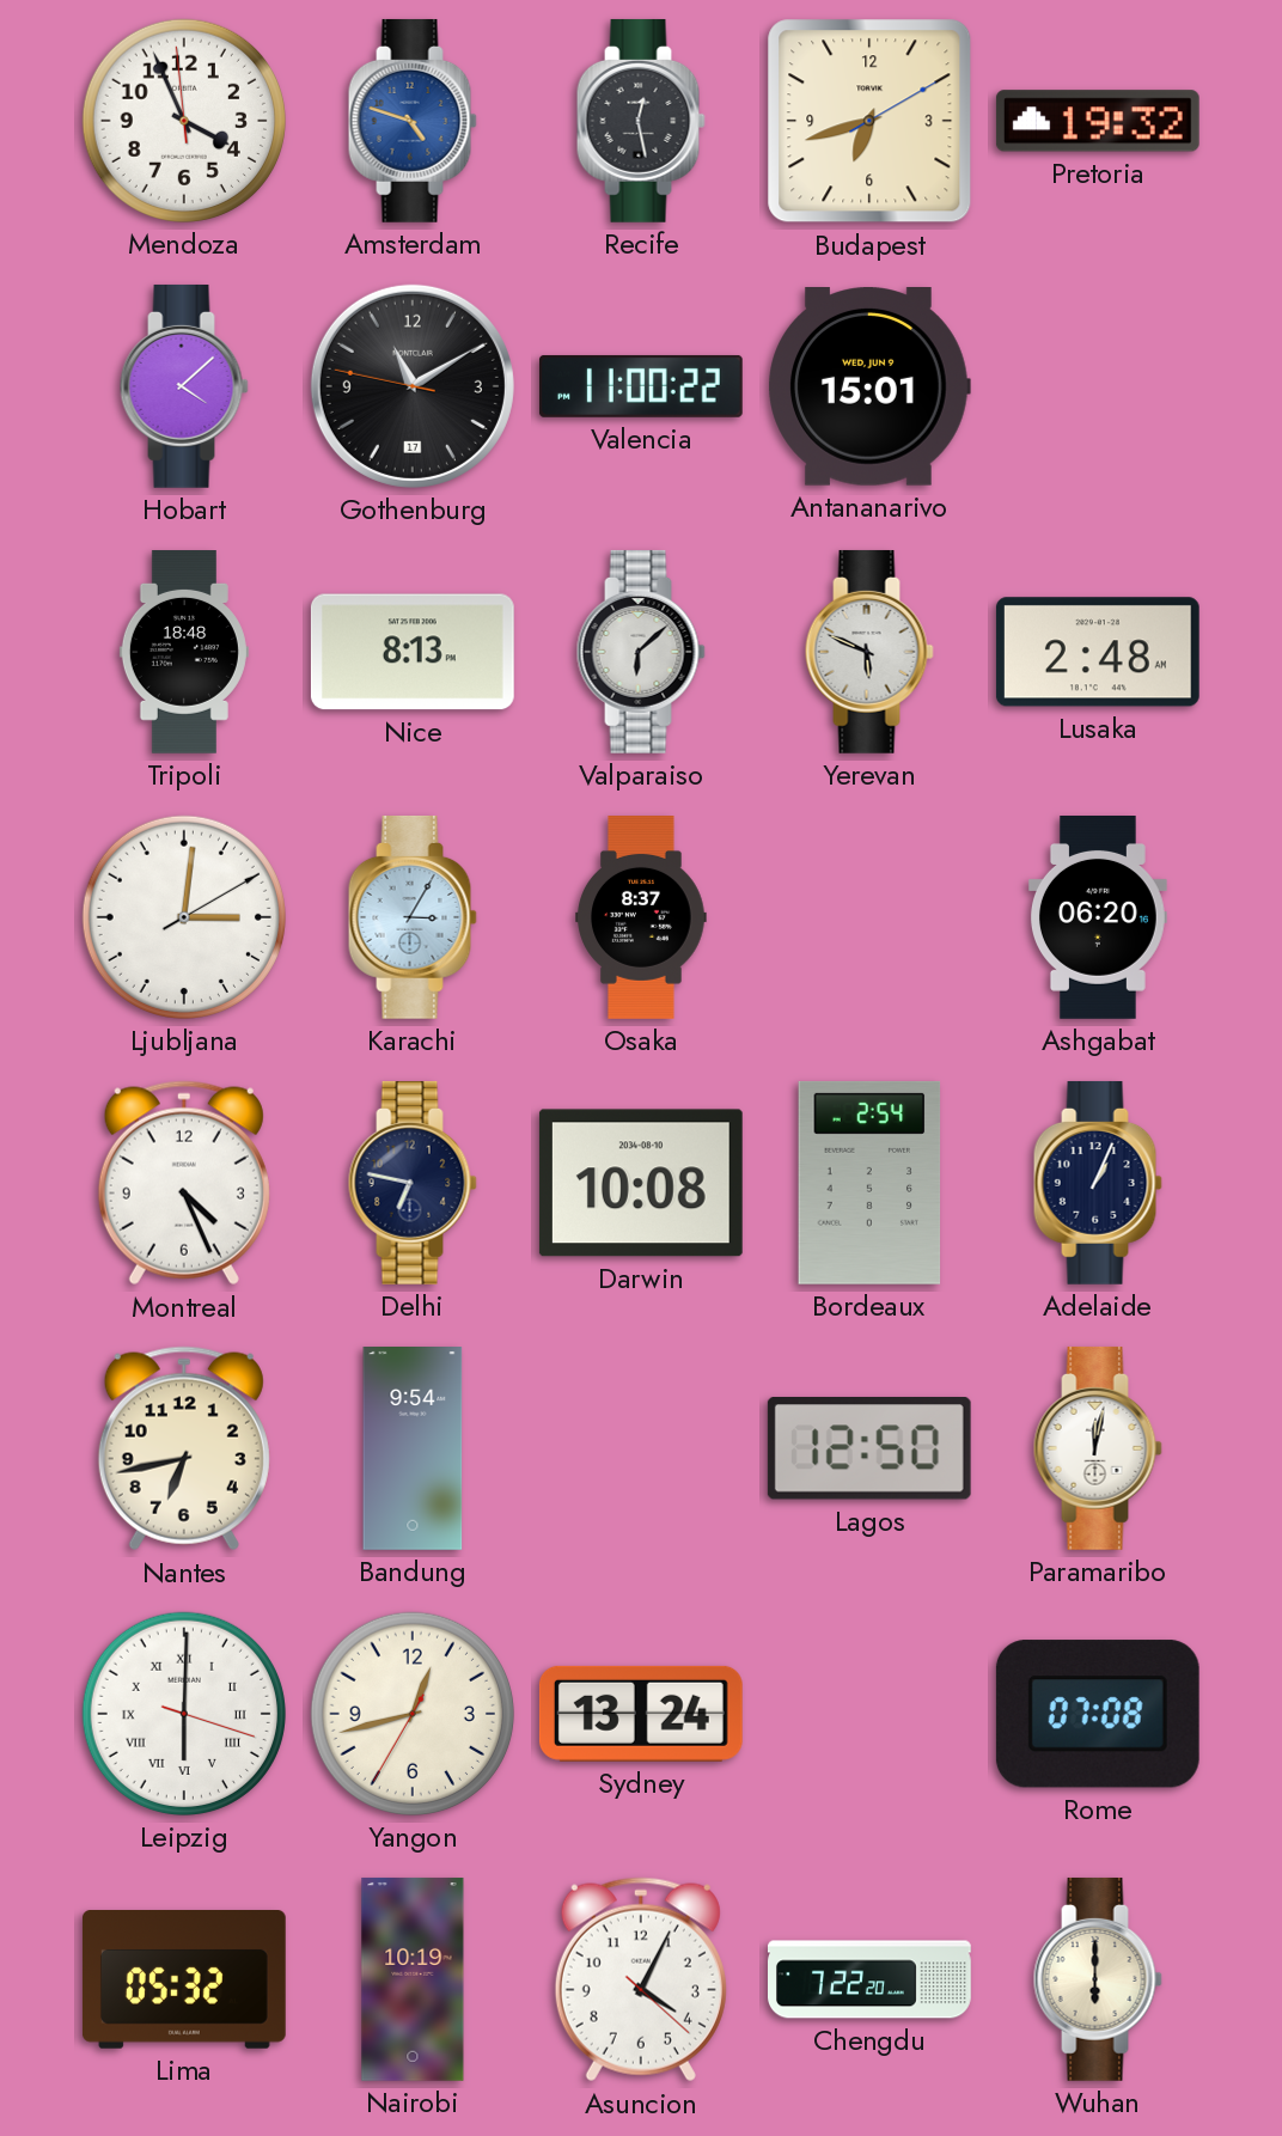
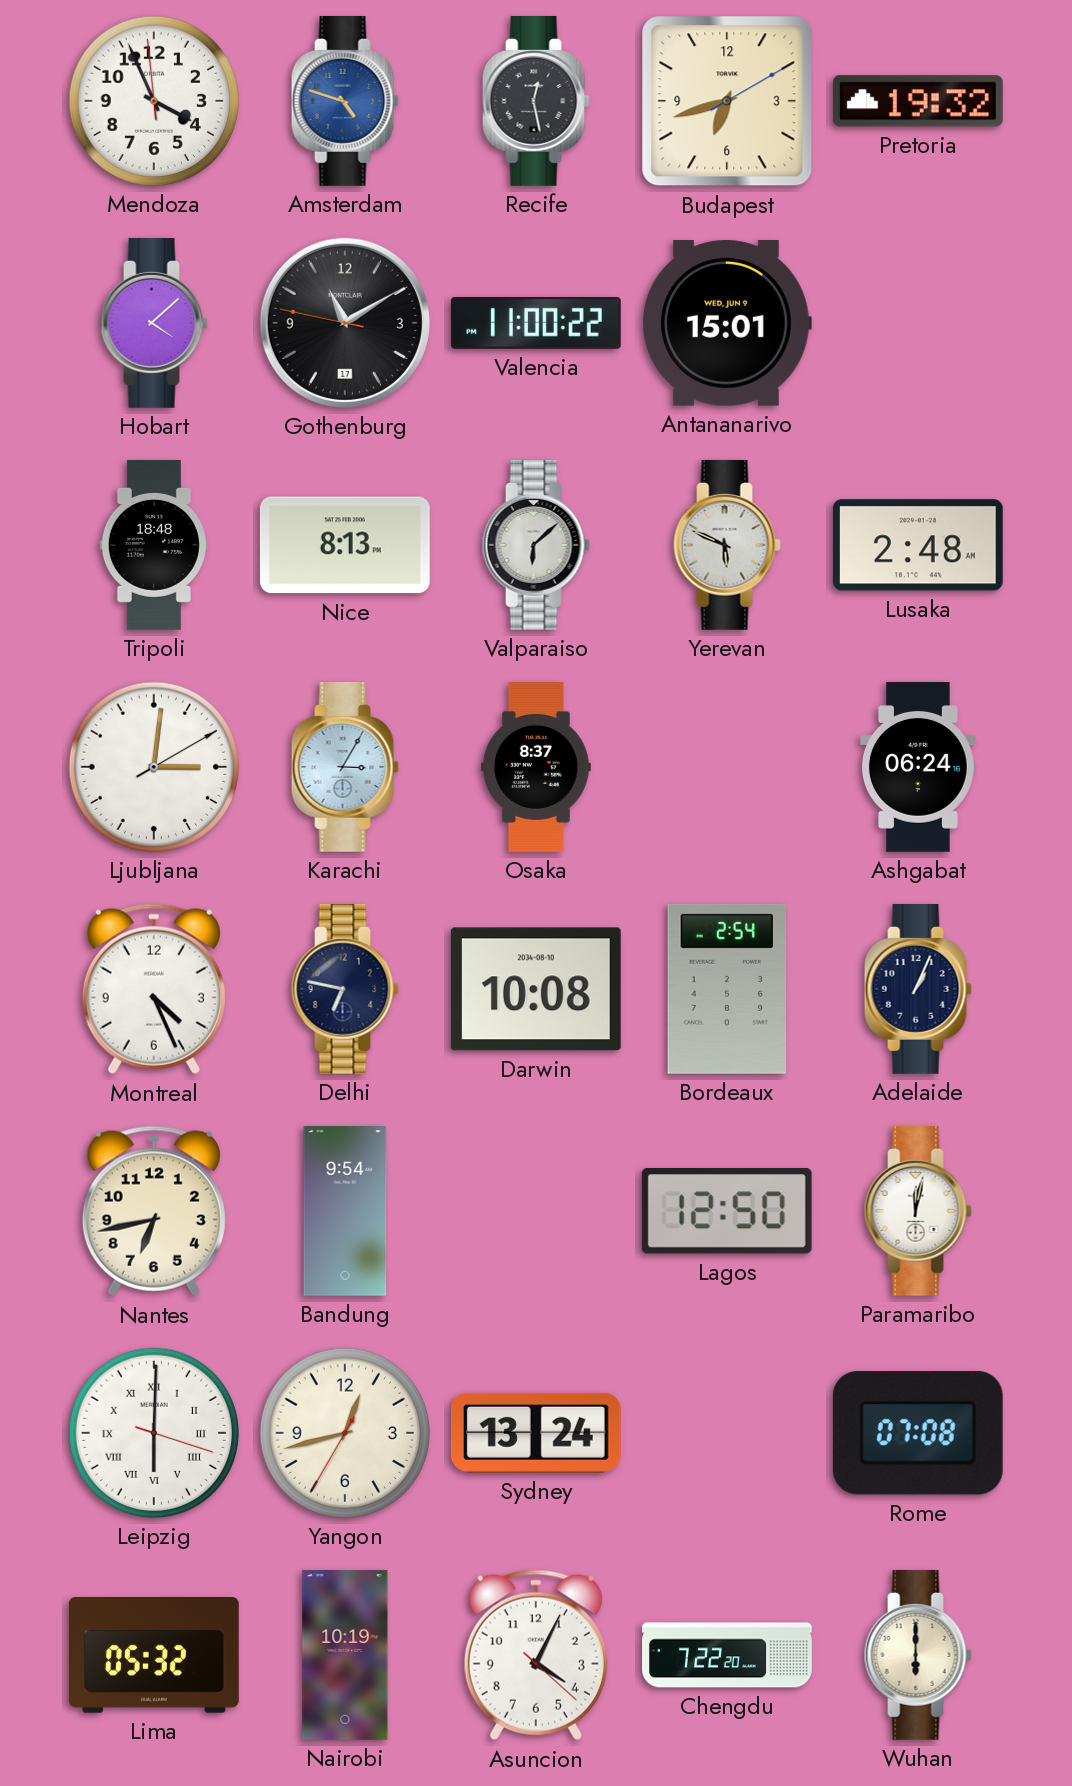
Ashgabat: 06:20 -> 06:24 (918, 768)
